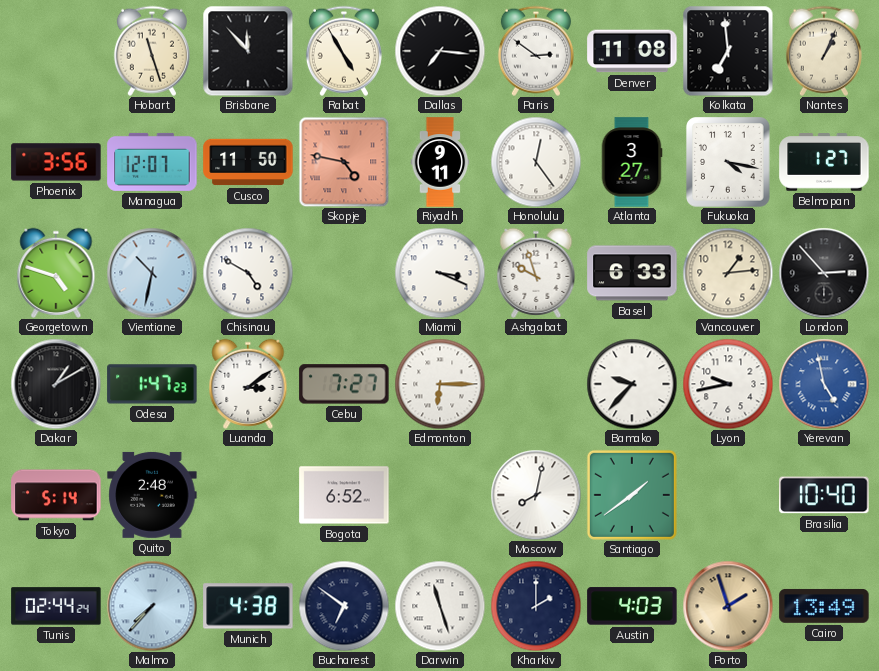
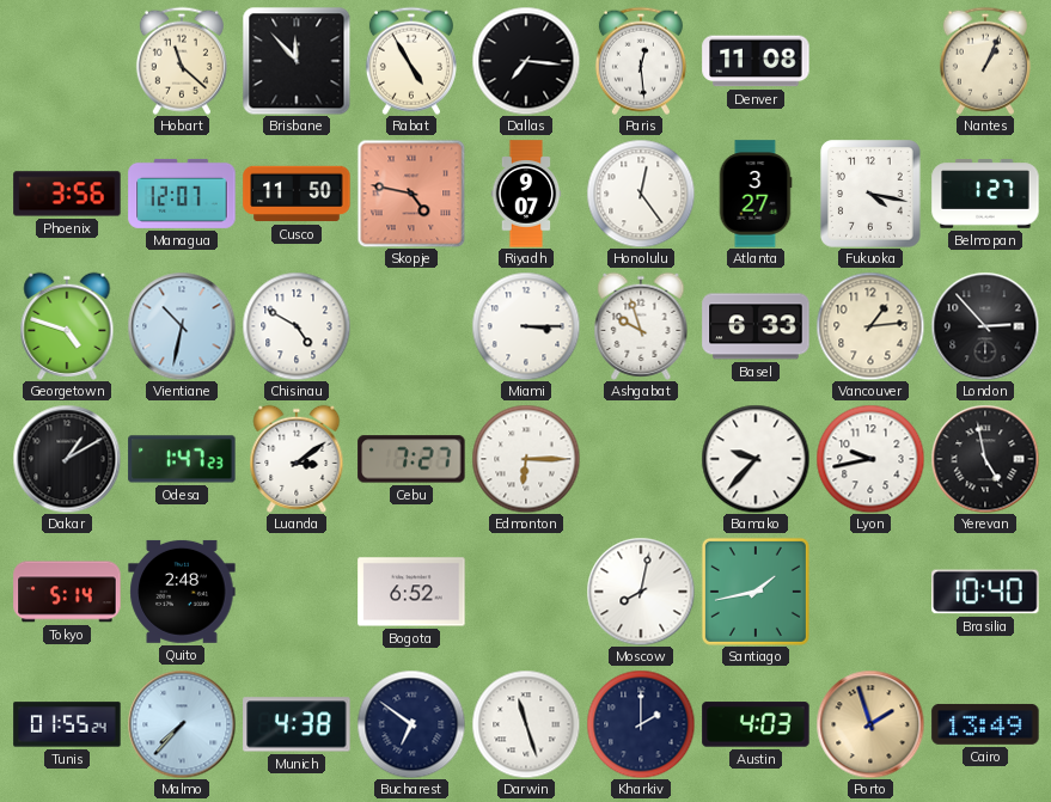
Hobart: 11:27 -> 11:22 (182, 61)
Paris: 2:51 -> 12:29 (641, 61)
Kolkata: 6:59 -> none (728, 51)
Riyadh: 9:11 -> 9:07 (526, 194)
Miami: 3:19 -> 3:15 (526, 326)
Yerevan dial: blue -> black (985, 459)
Santiago: 1:39 -> 1:43 (756, 592)
Tunis: 02:44 -> 01:55 (67, 724)
